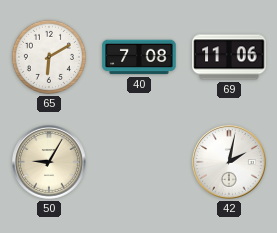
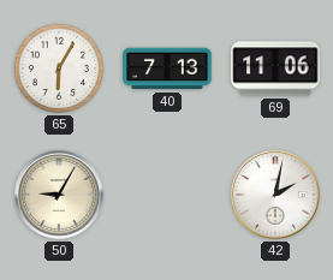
65: 6:10 -> 6:05 (59, 68)
40: 7:08 -> 7:13 (167, 68)
